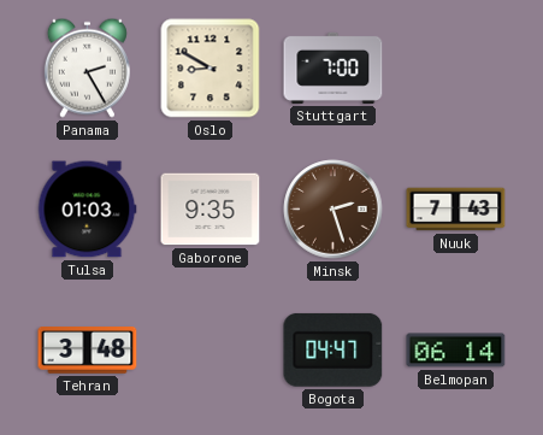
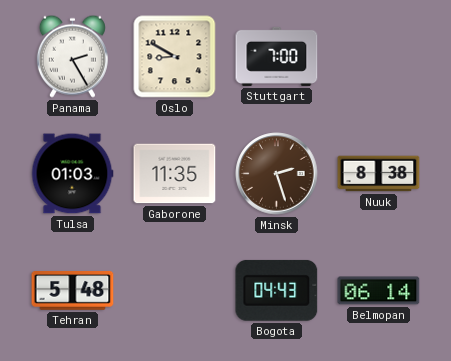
Gaborone: 9:35 -> 11:35 (175, 174)
Nuuk: 7:43 -> 8:38 (379, 174)
Tehran: 3:48 -> 5:48 (73, 291)
Bogota: 04:47 -> 04:43 (277, 290)
